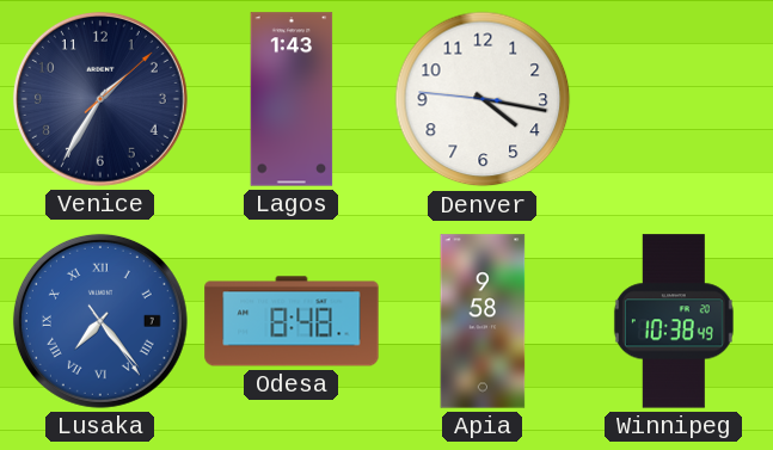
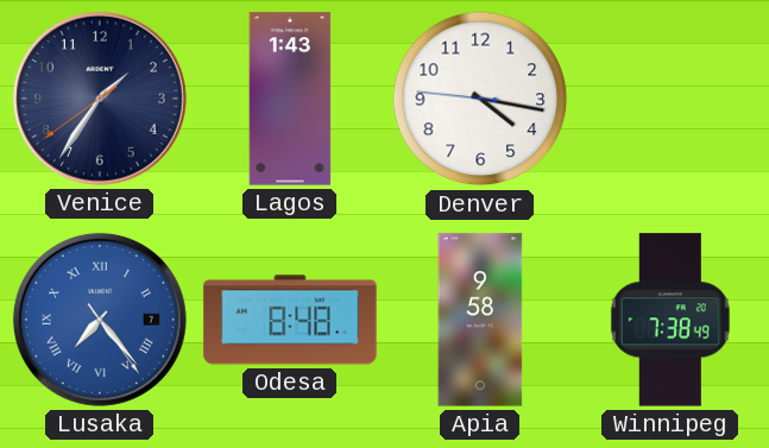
Venice: 1:35:08 -> 1:35:39 (100, 99)
Winnipeg: 10:38 -> 7:38 (670, 320)
